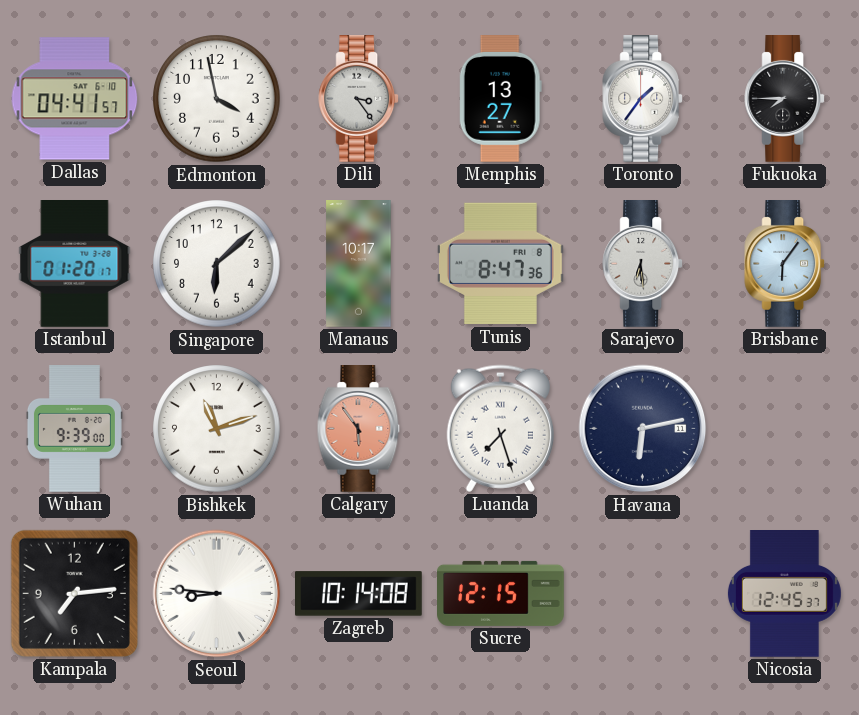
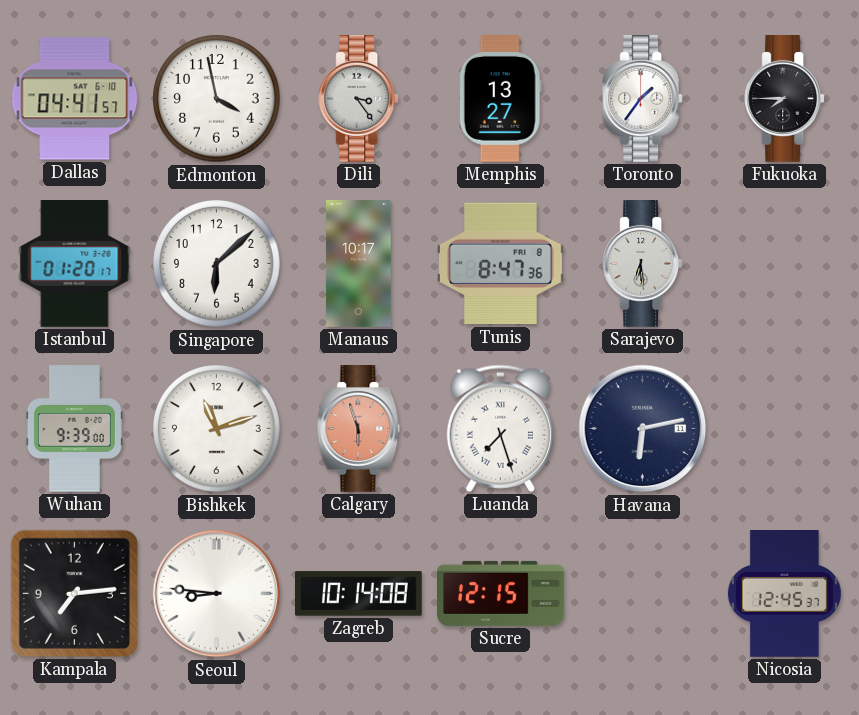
Brisbane: 6:06 -> none (785, 264)
Calgary: 5:54 -> 5:57 (359, 429)
